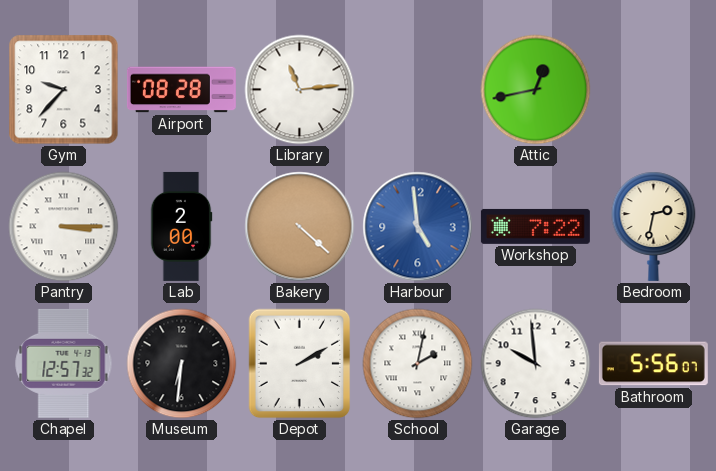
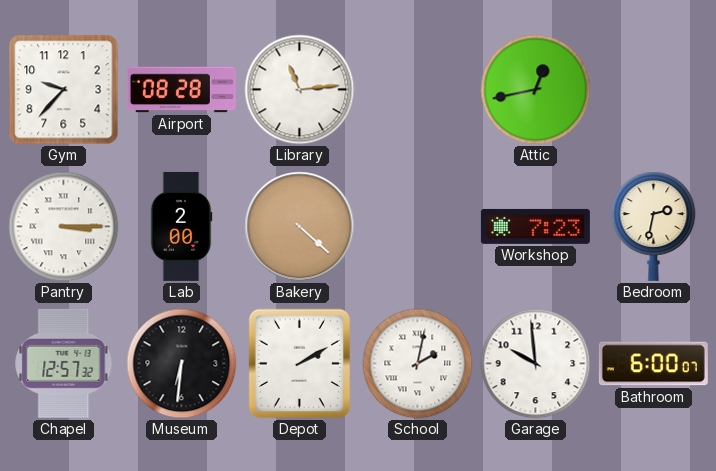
Harbour: 4:59 -> none (418, 227)
Workshop: 7:22 -> 7:23 (535, 226)
Bathroom: 5:56 -> 6:00 (653, 364)
